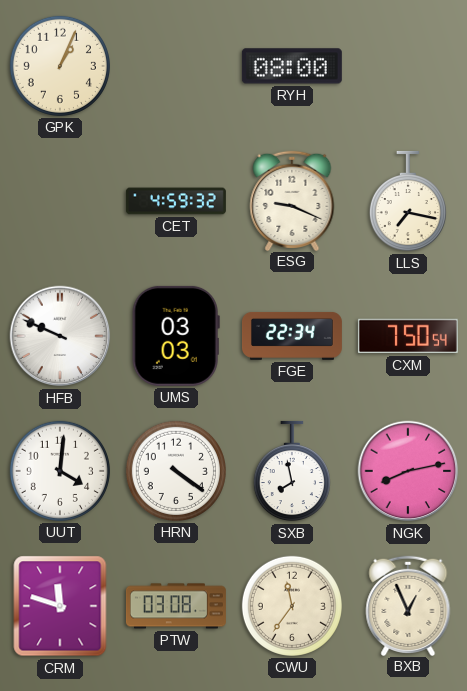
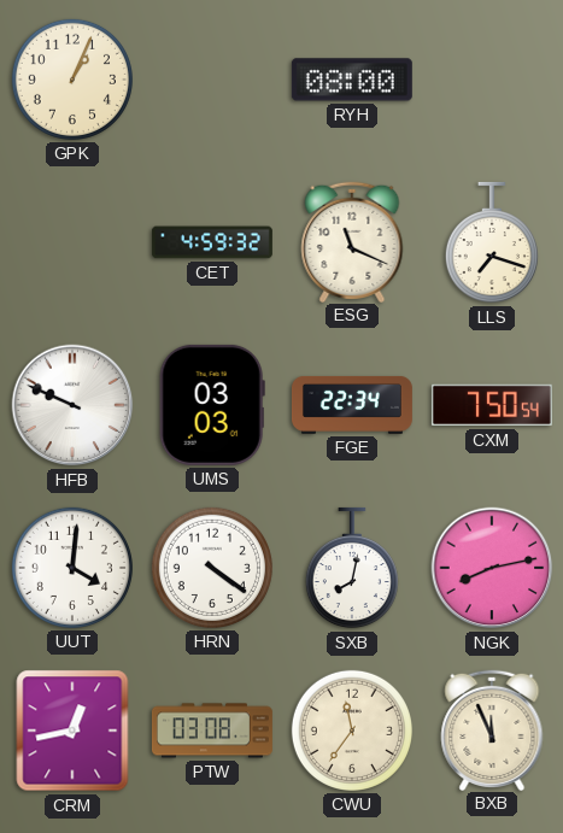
ESG: 9:19 -> 11:19 (352, 241)
LLS: 7:17 -> 7:18 (492, 242)
SXB: 7:58 -> 8:02 (352, 568)
CRM: 11:48 -> 12:43 (72, 731)
BXB: 12:56 -> 11:56 (492, 729)
